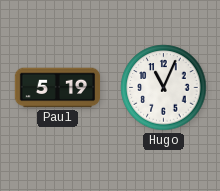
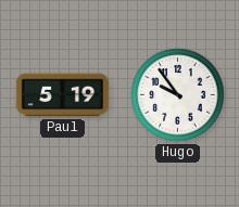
Hugo: 11:04 -> 9:54 (178, 95)
